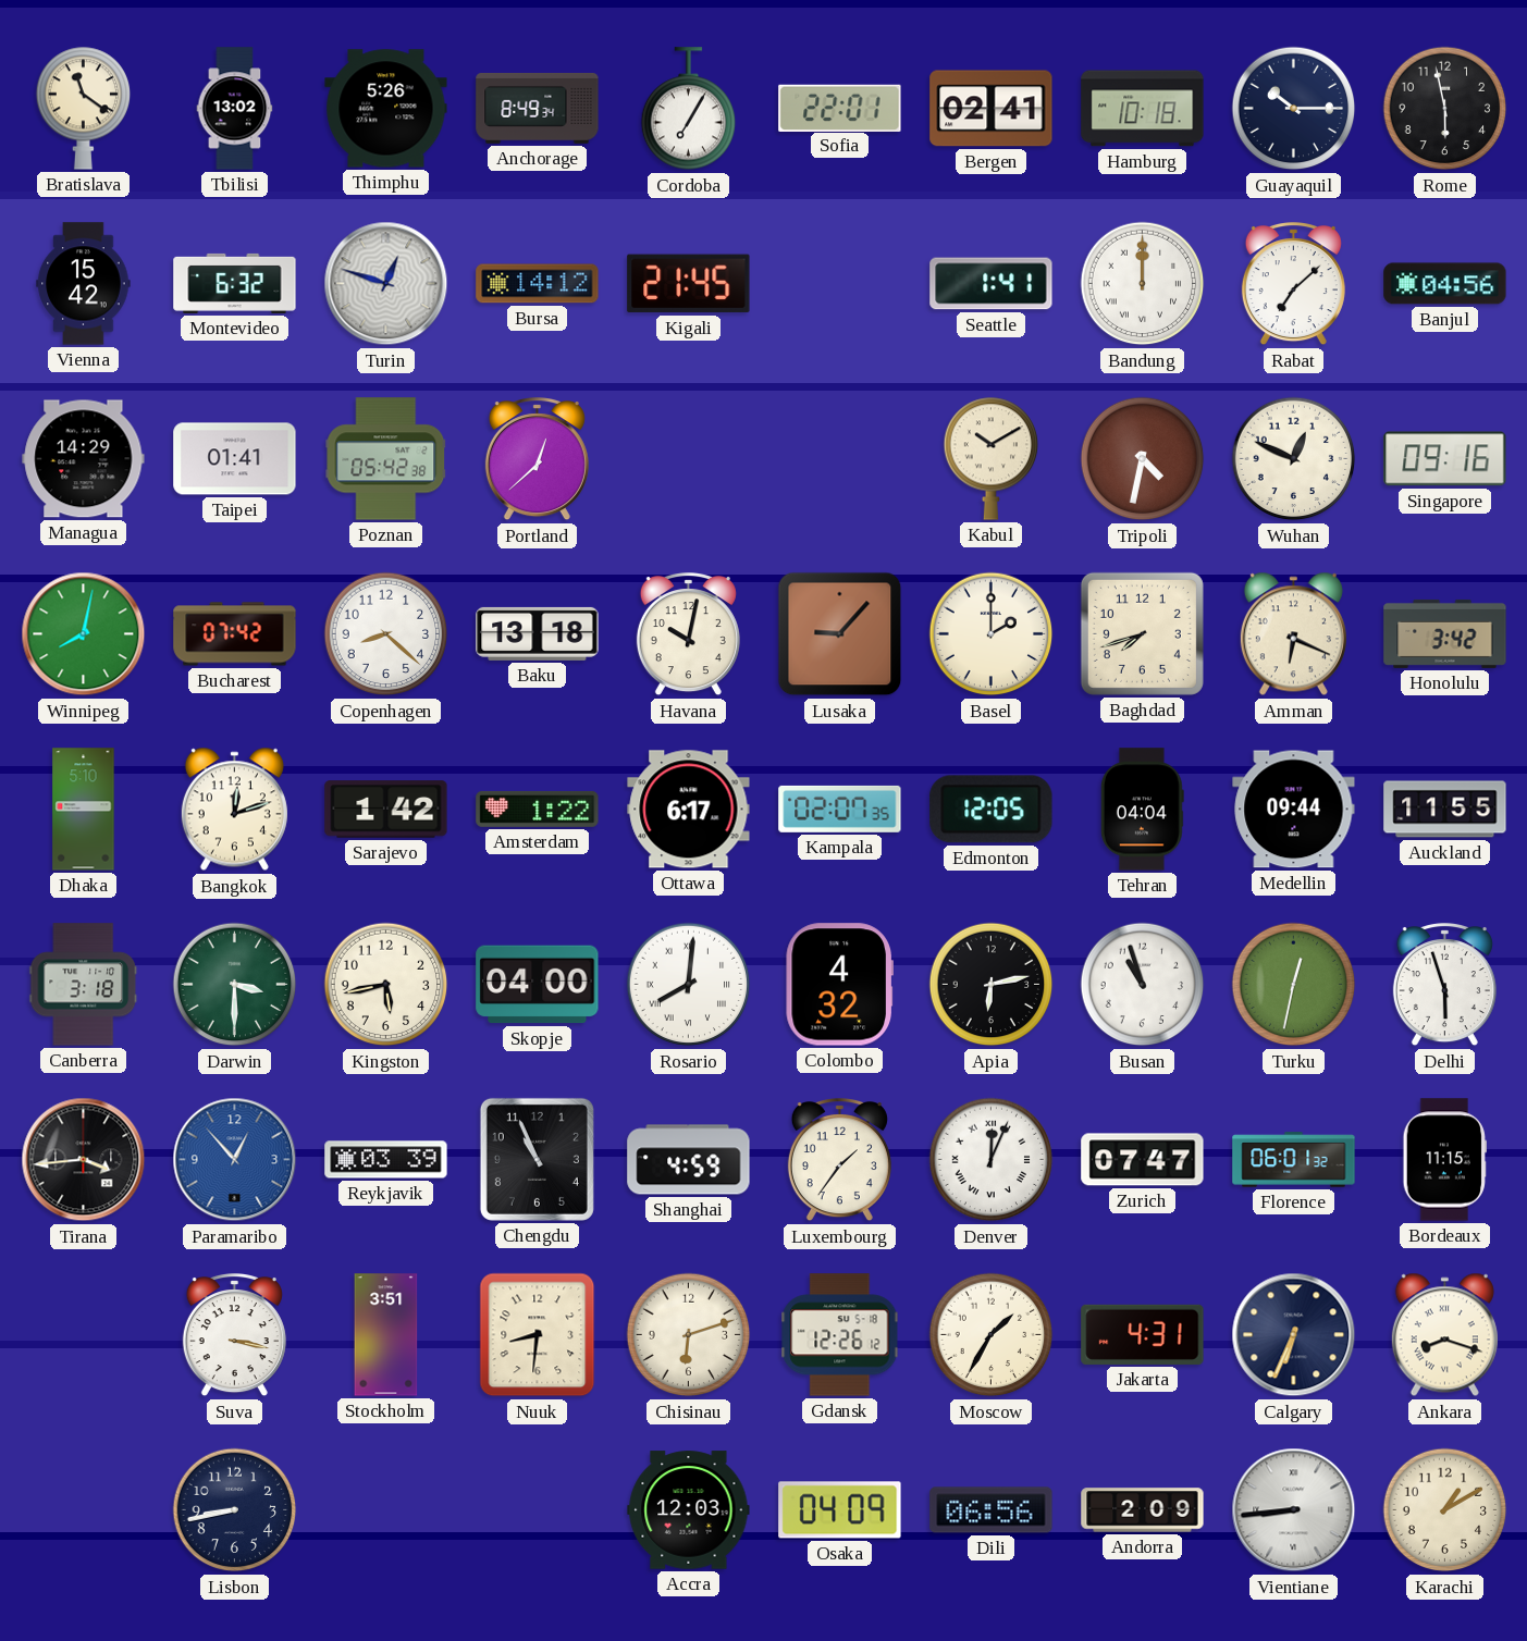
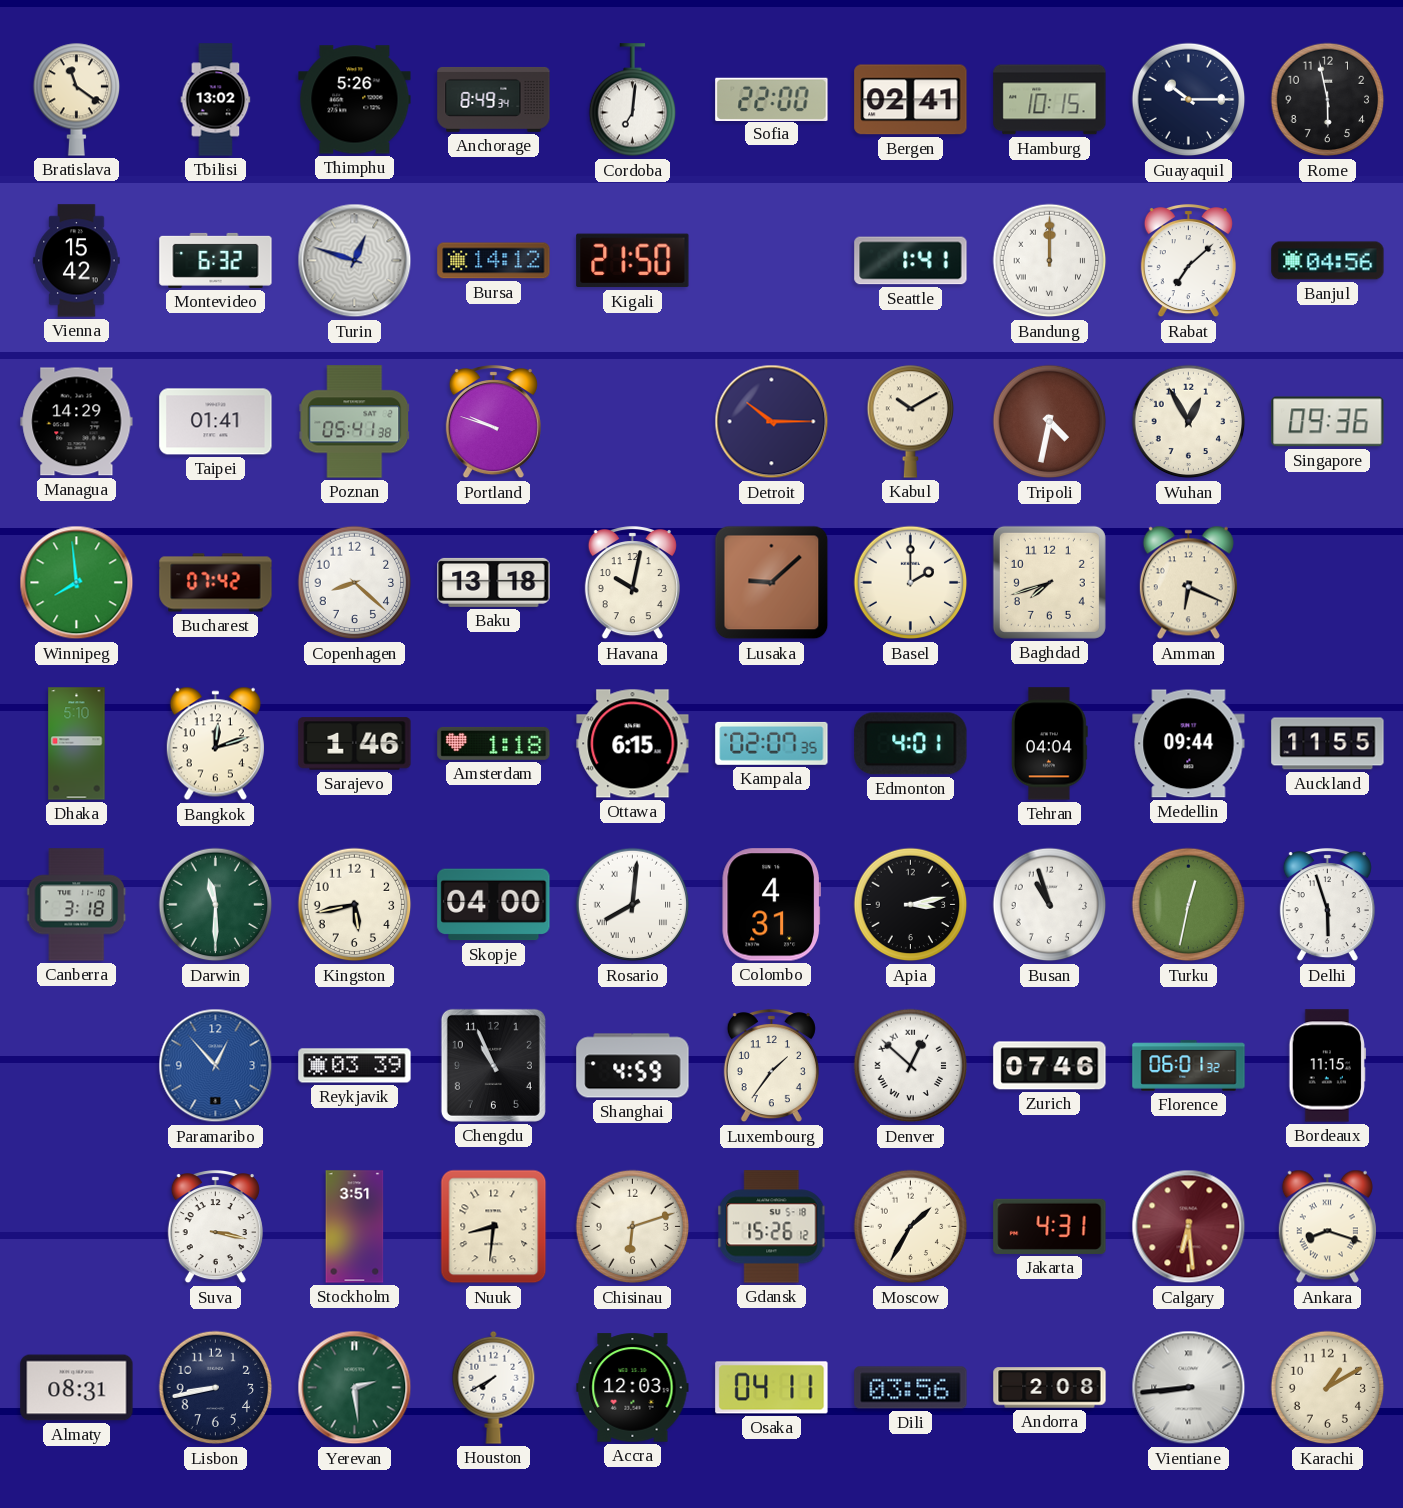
Cordoba: 7:05 -> 7:01 (633, 100)
Sofia: 22:01 -> 22:00 (772, 99)
Hamburg: 10:18 -> 10:15 (1050, 100)
Kigali: 21:45 -> 21:50 (633, 261)
Poznan: 05:42 -> 05:41 (355, 422)
Portland: 12:38 -> 9:48 (493, 423)
Detroit: none -> 10:15 (772, 422)
Wuhan: 12:49 -> 12:55 (1189, 422)
Singapore: 09:16 -> 09:36 (1328, 422)
Winnipeg: 8:02 -> 7:59 (77, 583)
Lusaka: 9:07 -> 9:08 (772, 583)
Honolulu: 3:42 -> none (1445, 633)
Sarajevo: 1:42 -> 1:46 (355, 744)
Amsterdam: 1:22 -> 1:18 (494, 743)
Ottawa: 6:17 -> 6:15 (633, 744)
Edmonton: 12:05 -> 4:01 (911, 744)
Darwin: 3:30 -> 11:30 (216, 905)
Colombo: 4:32 -> 4:31 (771, 905)
Apia: 6:13 -> 3:13 (911, 905)
Tirana: 3:44 -> none (84, 1160)
Denver: 12:04 -> 12:52 (911, 1066)
Zurich: 07:47 -> 07:46 (1050, 1066)
Gdansk: 12:26 -> 15:26 (772, 1227)
Calgary: 6:34 -> 6:29 (1189, 1227)
Calgary dial: navy -> burgundy (1189, 1227)
Almaty: none -> 08:31 (77, 1388)
Yerevan: none -> 2:29 (355, 1388)
Houston: none -> 7:40 (494, 1387)
Osaka: 04:09 -> 04:11 (772, 1388)
Dili: 06:56 -> 03:56 (911, 1388)
Andorra: 2:09 -> 2:08 (1050, 1388)
